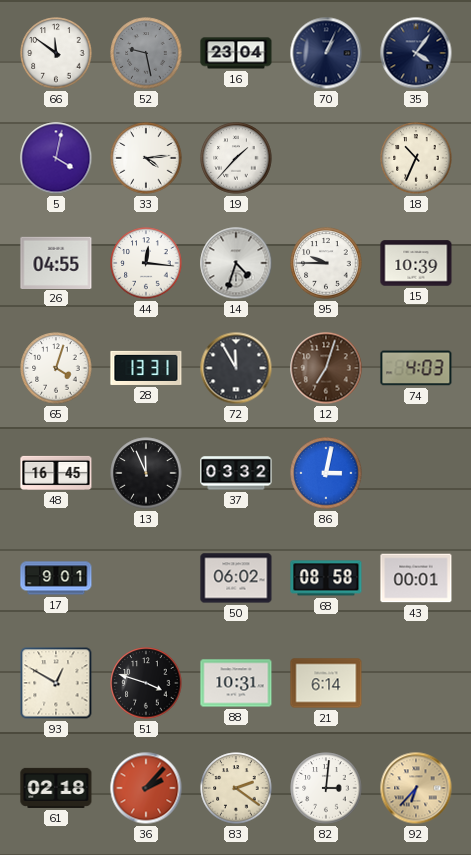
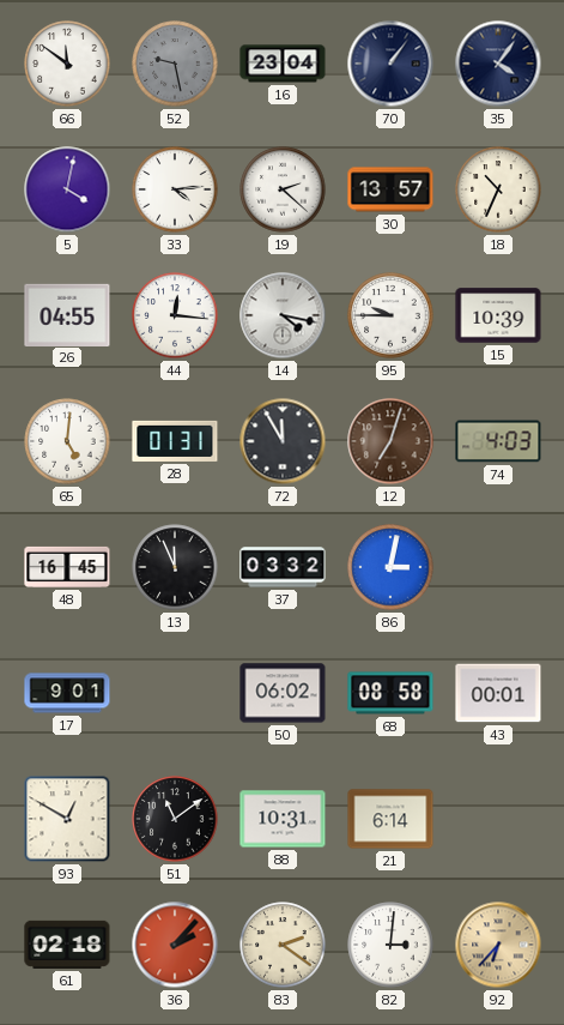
70: 1:04 -> 1:06 (390, 64)
19: 1:37 -> 2:22 (283, 189)
30: none -> 13:57 (390, 189)
14: 4:33 -> 4:17 (283, 315)
65: 4:03 -> 5:01 (67, 441)
28: 13:31 -> 01:31 (175, 441)
51: 3:48 -> 11:09 (175, 819)
